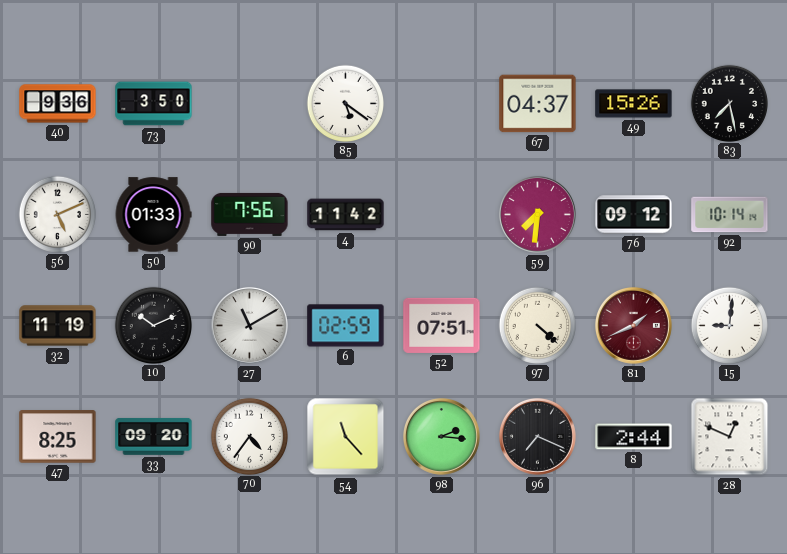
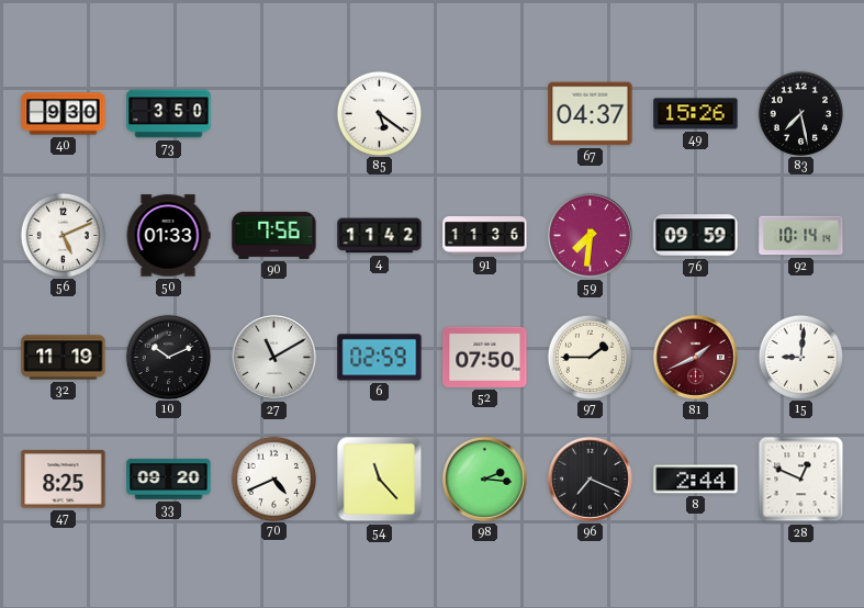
40: 9:36 -> 9:30 (64, 114)
91: none -> 11:36 (485, 236)
76: 09:12 -> 09:59 (696, 236)
52: 07:51 -> 07:50 (485, 357)
97: 4:22 -> 1:45 (590, 357)
70: 4:36 -> 4:41 (273, 478)
